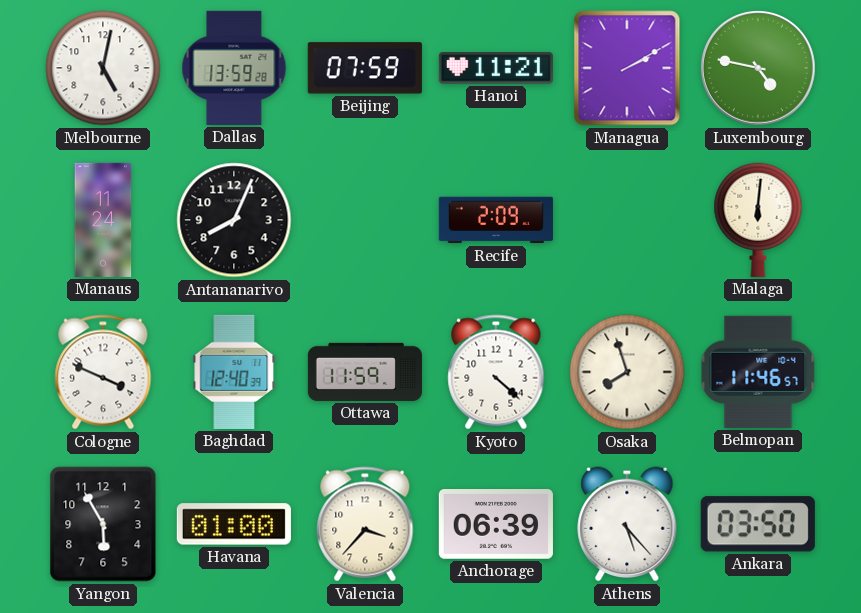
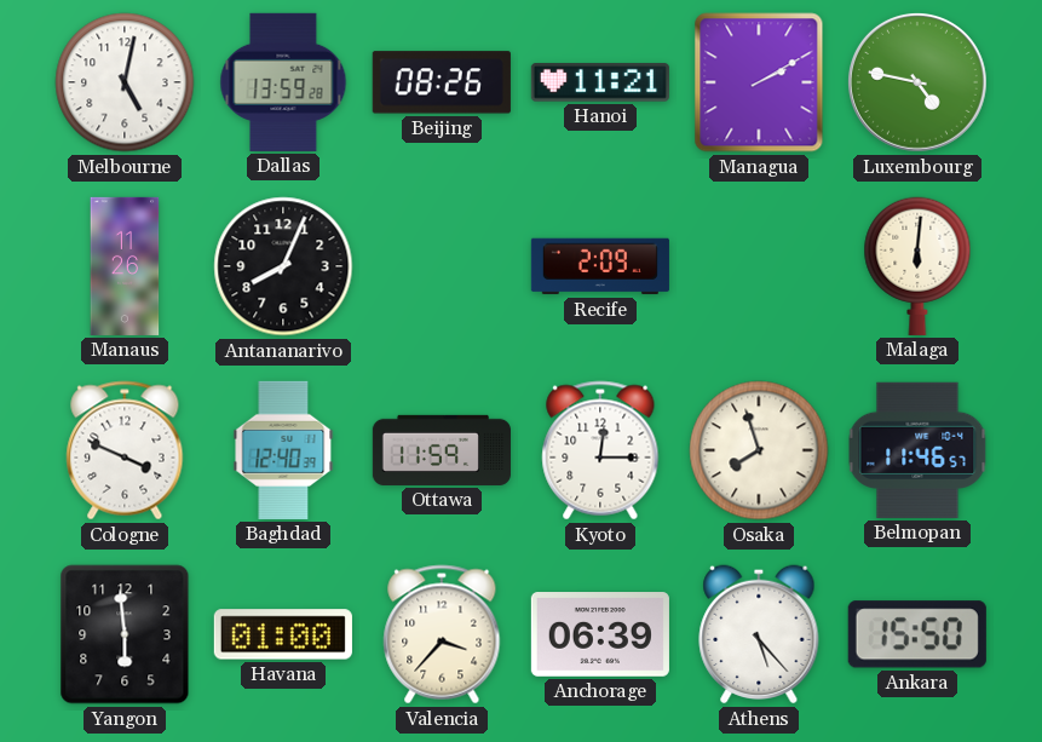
Beijing: 07:59 -> 08:26 (442, 82)
Manaus: 11:24 -> 11:26 (125, 266)
Kyoto: 4:22 -> 12:15 (600, 450)
Yangon: 5:55 -> 5:59 (125, 634)
Ankara: 03:50 -> 15:50 (917, 634)
